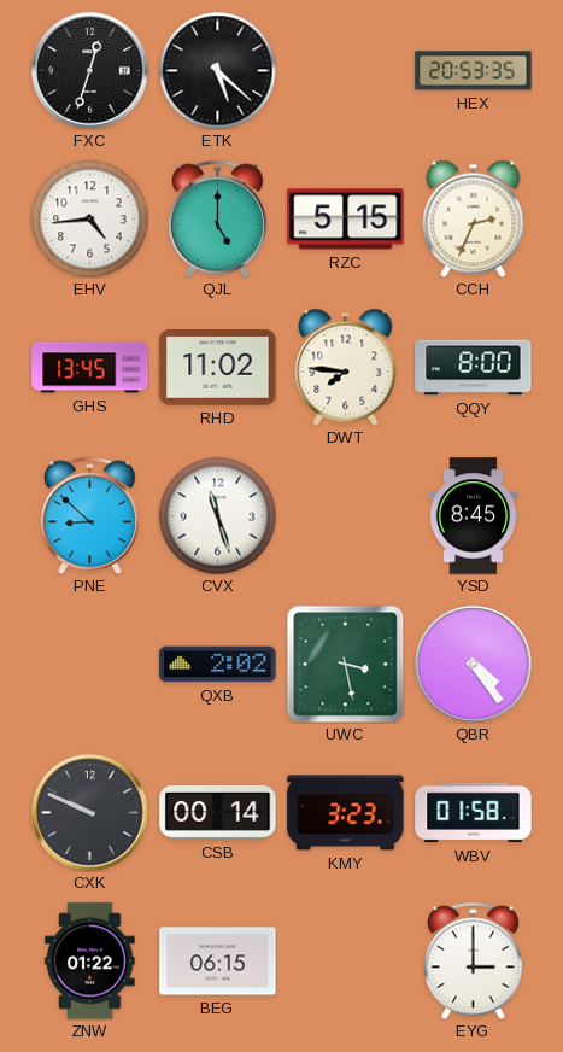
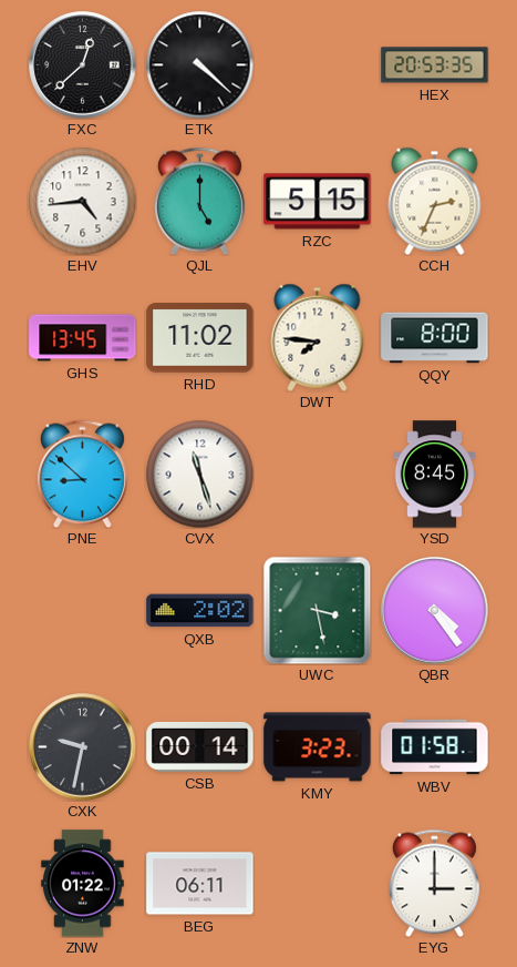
FXC: 12:33 -> 12:38 (83, 65)
ETK: 5:22 -> 4:22 (199, 64)
CXK: 9:49 -> 9:32 (83, 747)
BEG: 06:15 -> 06:11 (200, 884)
